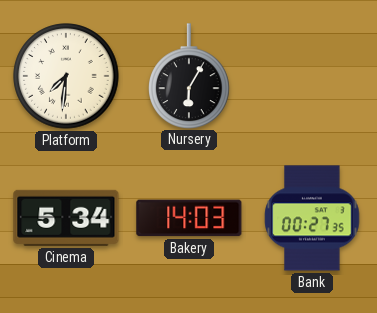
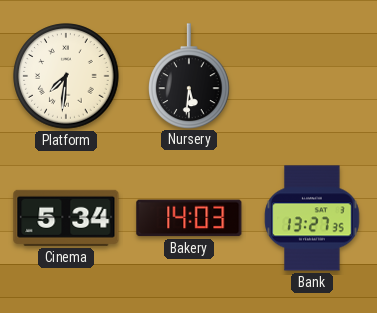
Nursery: 6:05 -> 5:31 (190, 76)
Bank: 00:27 -> 13:27 (312, 218)
